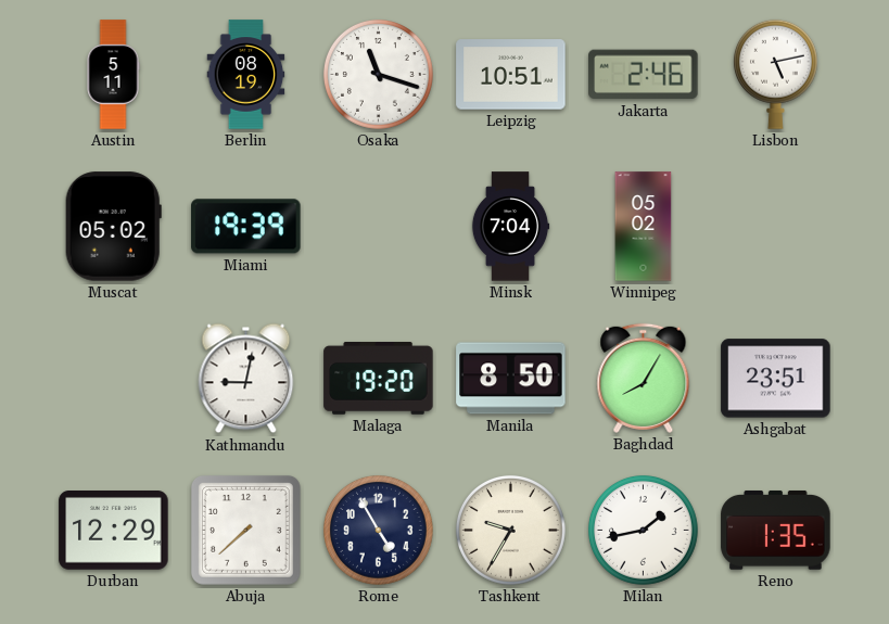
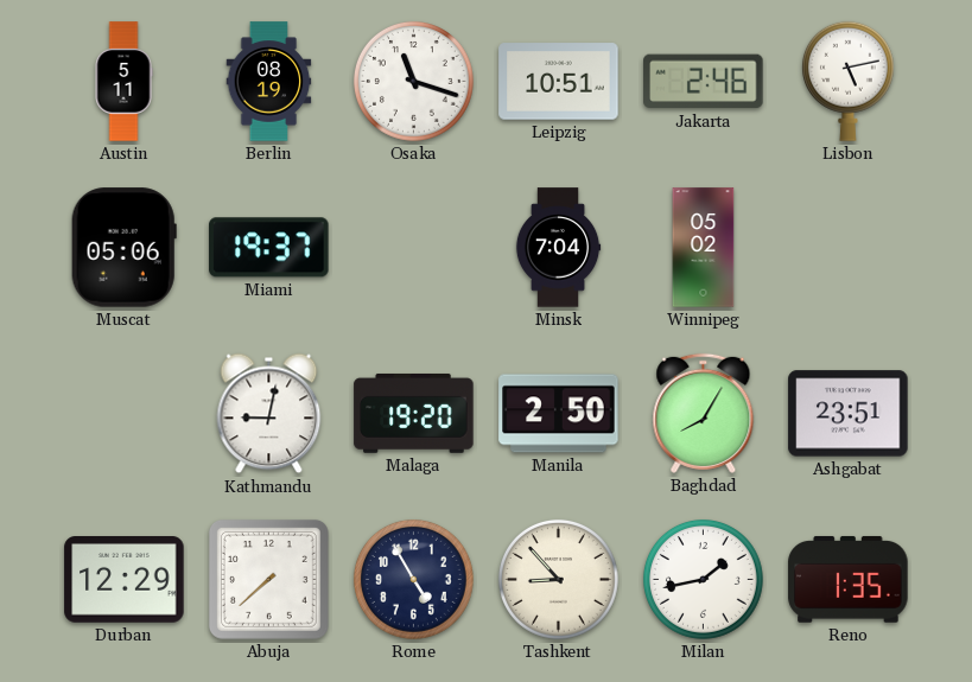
Muscat: 05:02 -> 05:06 (123, 248)
Miami: 19:39 -> 19:37 (269, 248)
Manila: 8:50 -> 2:50 (559, 414)
Tashkent: 9:35 -> 8:53 (558, 579)
